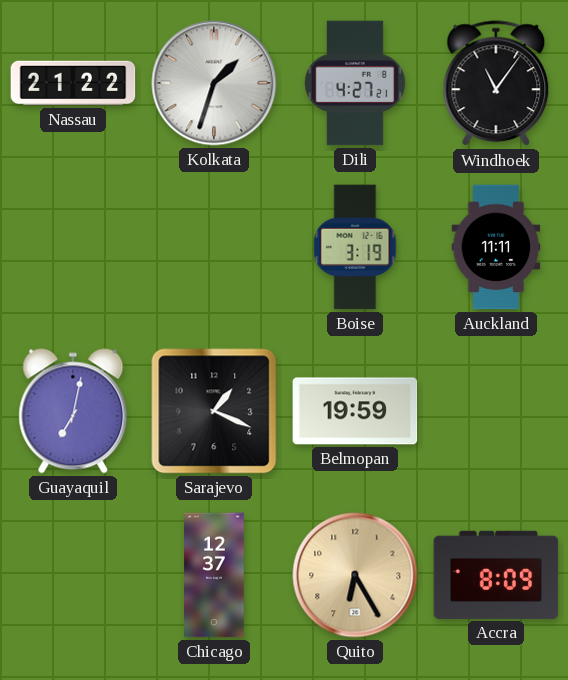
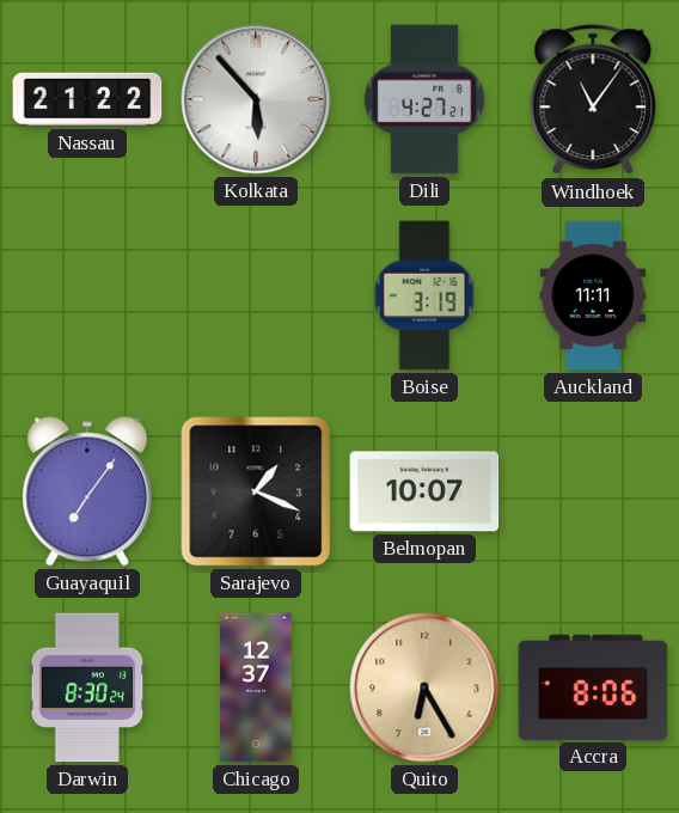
Kolkata: 1:33 -> 5:53 (256, 99)
Guayaquil: 7:02 -> 7:06 (87, 491)
Belmopan: 19:59 -> 10:07 (424, 491)
Darwin: none -> 8:30 (87, 687)
Accra: 8:09 -> 8:06 (593, 687)
